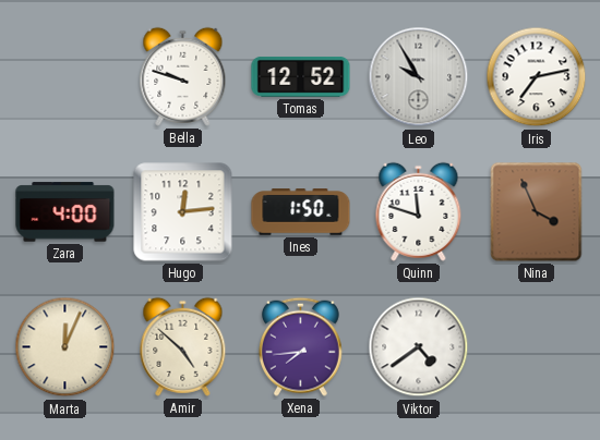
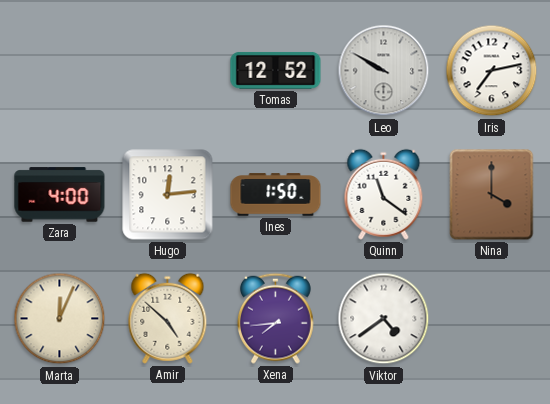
Bella: 9:48 -> none (183, 76)
Leo: 9:55 -> 9:50 (384, 71)
Quinn: 11:48 -> 11:21 (384, 194)
Nina: 3:56 -> 4:00 (492, 195)
